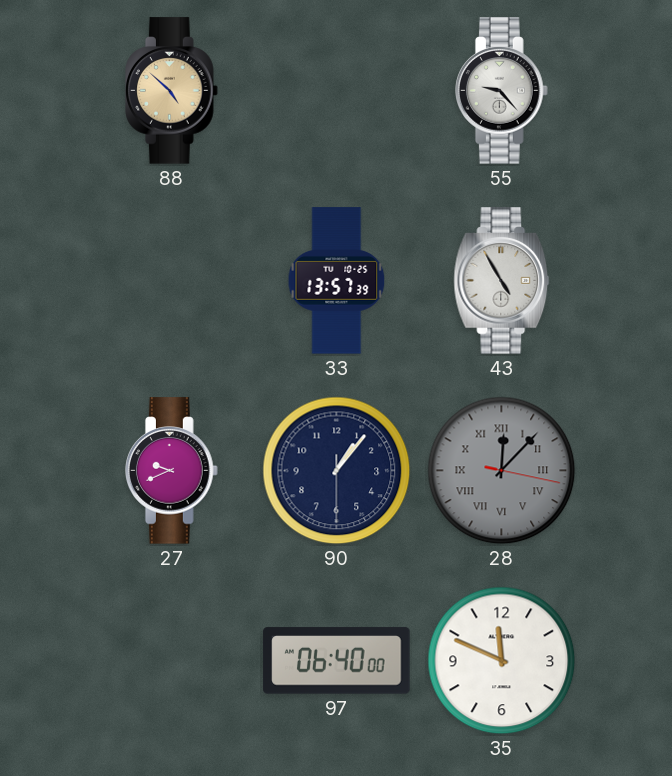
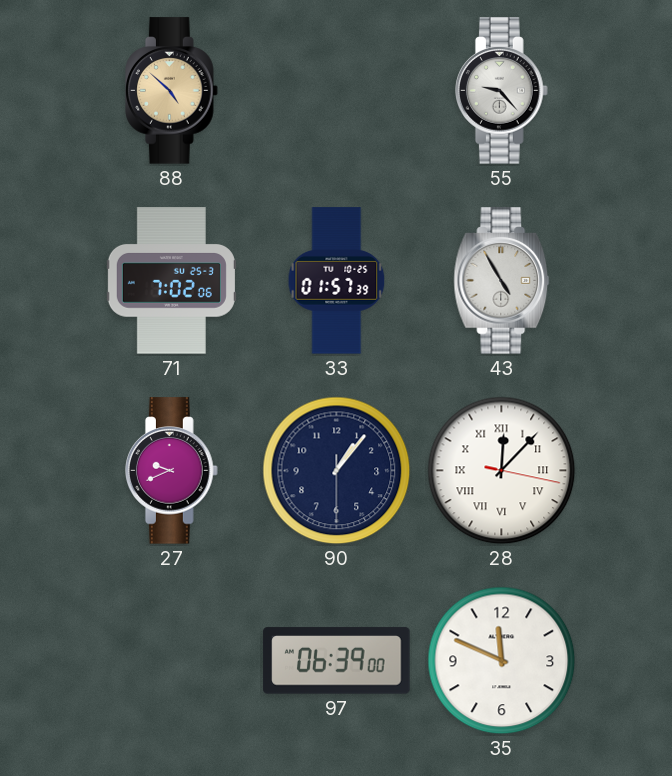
71: none -> 7:02 (171, 281)
33: 13:57 -> 01:57 (337, 281)
28 dial: grey -> white (502, 471)
97: 06:40 -> 06:39 (337, 661)
